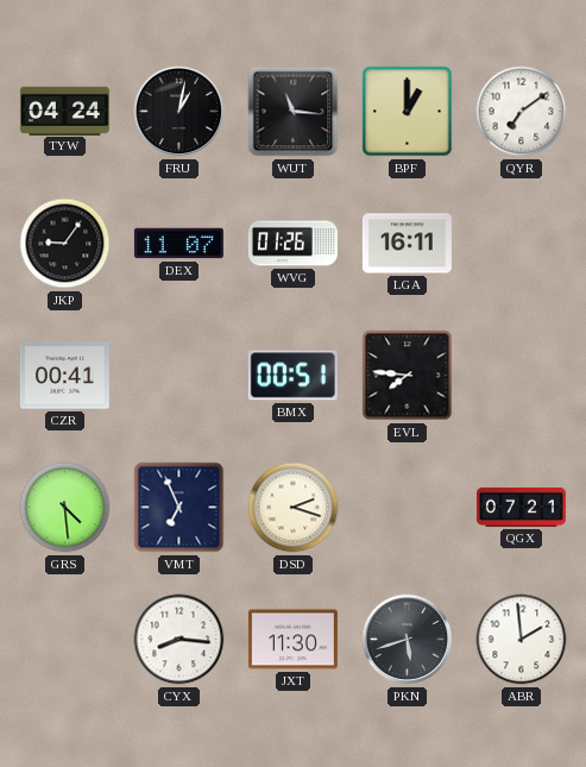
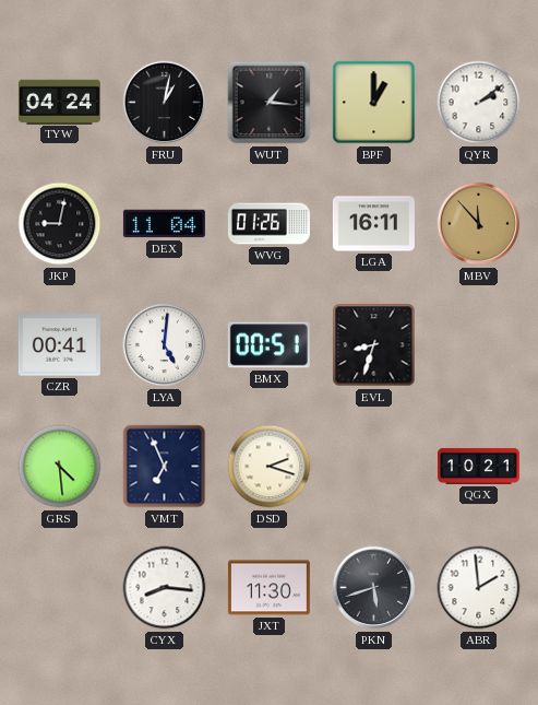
WUT: 11:16 -> 1:16 (270, 103)
QYR: 7:09 -> 2:09 (479, 103)
JKP: 9:06 -> 9:02 (60, 224)
DEX: 11:07 -> 11:04 (164, 224)
MBV: none -> 11:53 (479, 224)
LYA: none -> 5:01 (165, 345)
EVL: 7:46 -> 8:33 (374, 345)
QGX: 07:21 -> 10:21 (478, 466)
